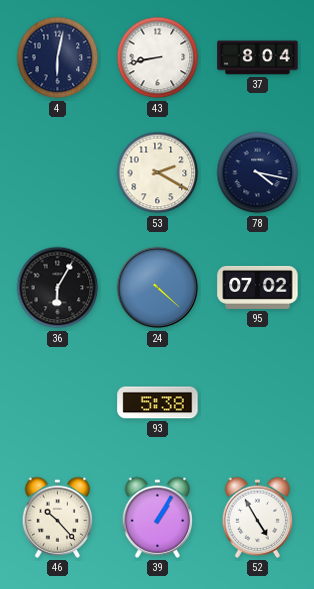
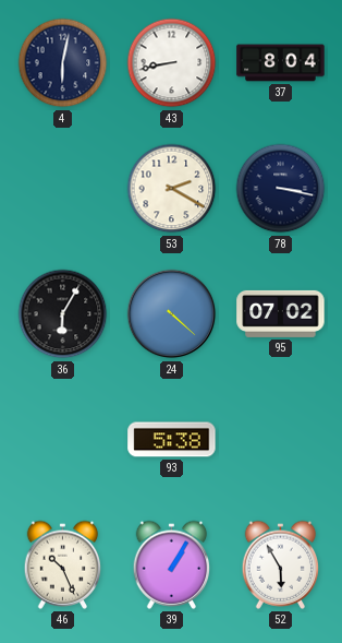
78: 4:17 -> 3:17 (281, 189)
46: 10:23 -> 10:26 (63, 564)
52: 4:55 -> 5:55 (281, 564)
